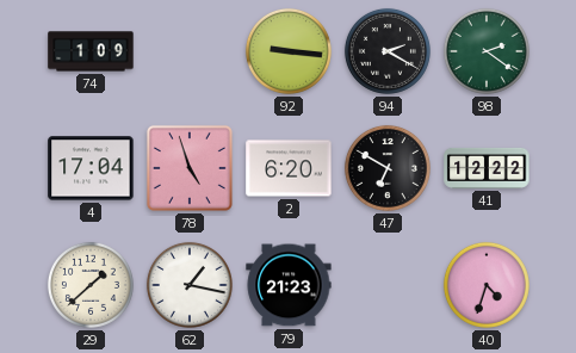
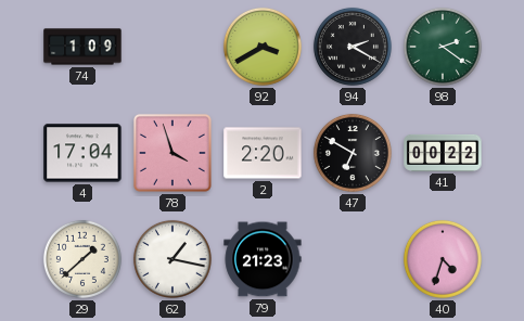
92: 9:16 -> 3:40 (263, 47)
78: 4:57 -> 3:57 (172, 153)
2: 6:20 -> 2:20 (263, 153)
41: 12:22 -> 00:22 (443, 153)
